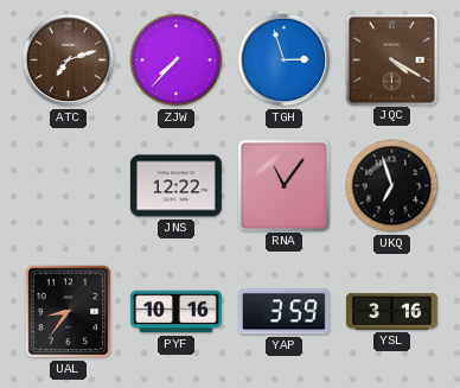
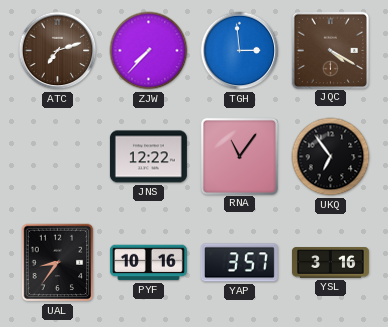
TGH: 2:57 -> 2:59 (240, 51)
UKQ: 6:57 -> 6:54 (331, 157)
YAP: 3:59 -> 3:57 (239, 263)
